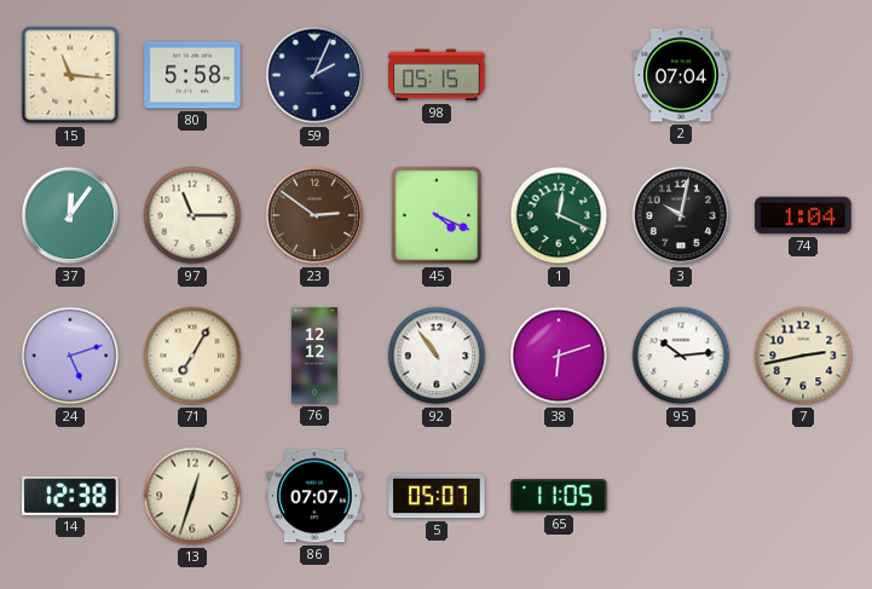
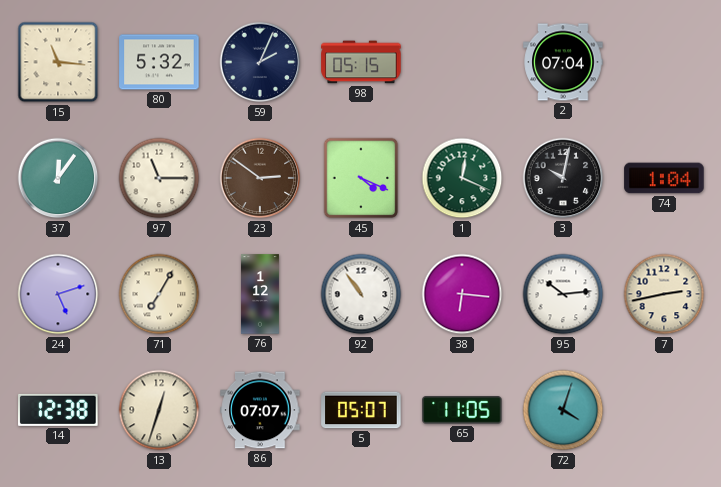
80: 5:58 -> 5:32 (159, 62)
76: 12:12 -> 1:12 (260, 294)
38: 6:12 -> 6:16 (462, 294)
72: none -> 4:03 (563, 410)
